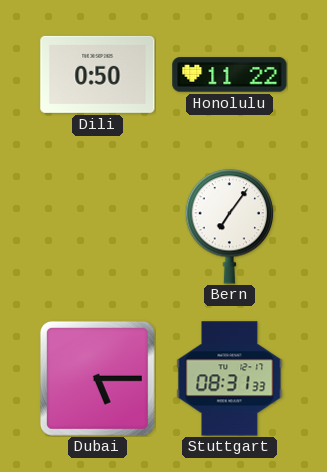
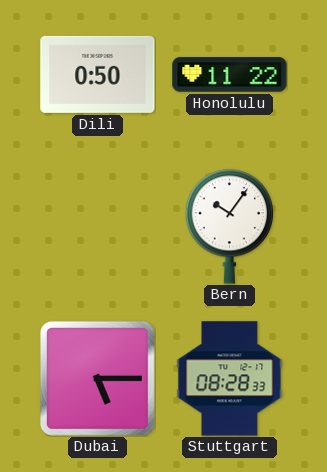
Bern: 7:06 -> 10:06 (230, 227)
Stuttgart: 08:31 -> 08:28 (230, 379)
